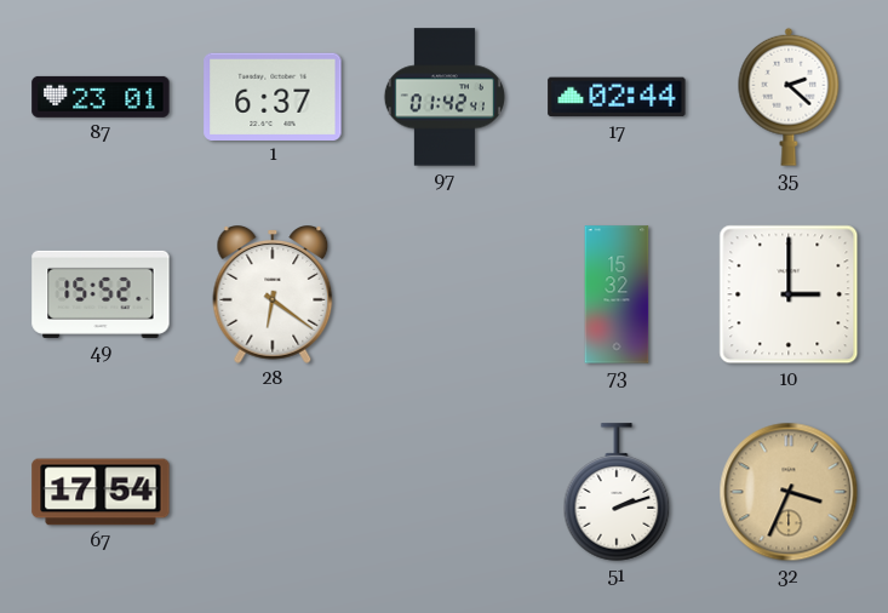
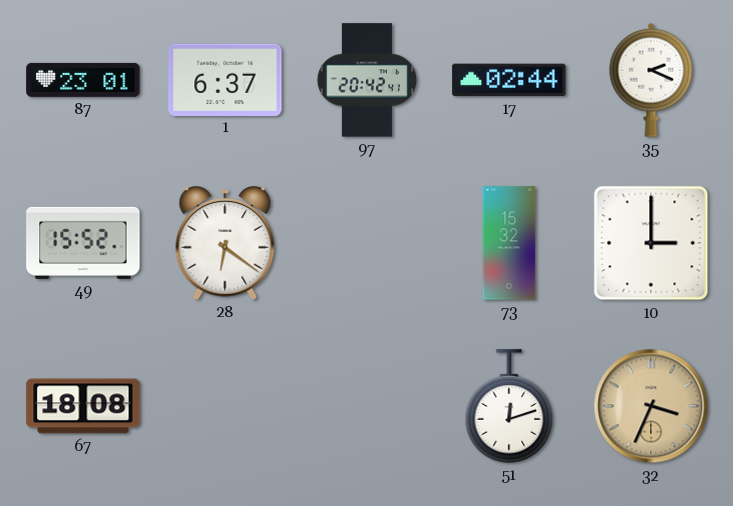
97: 01:42 -> 20:42 (367, 80)
35: 2:22 -> 2:19 (651, 80)
67: 17:54 -> 18:08 (83, 406)
51: 2:12 -> 12:12 (509, 406)
